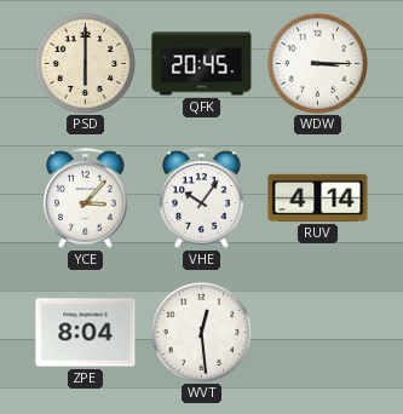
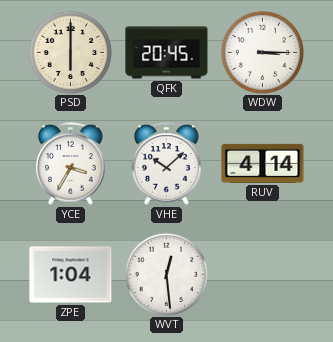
YCE: 3:07 -> 3:35 (71, 164)
VHE: 10:06 -> 10:08 (167, 164)
ZPE: 8:04 -> 1:04 (71, 275)
